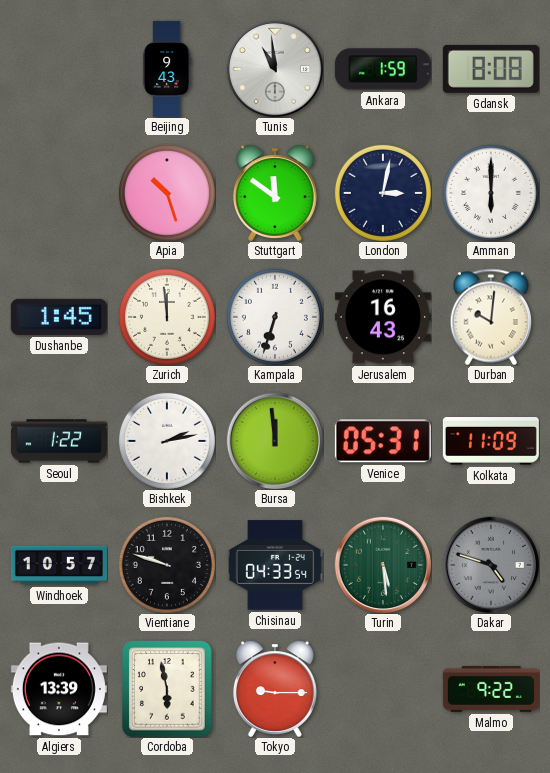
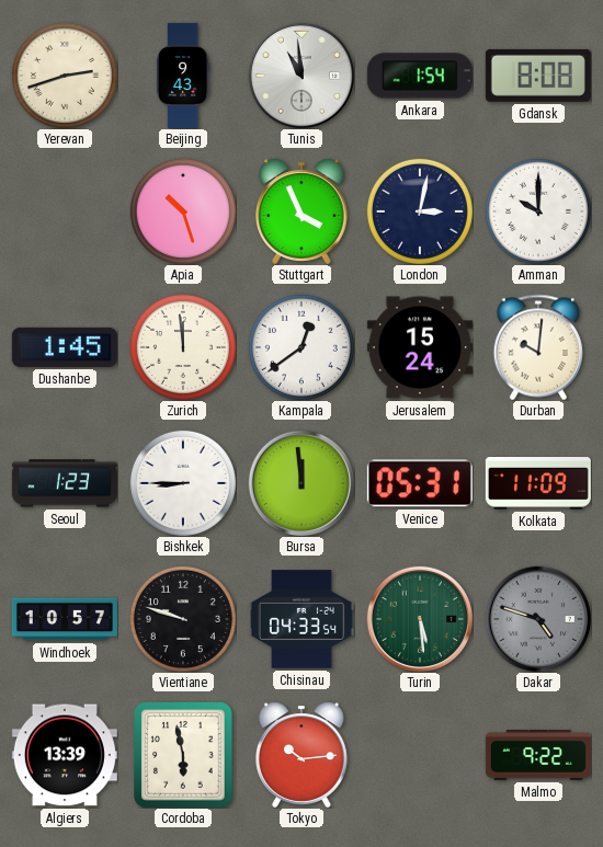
Yerevan: none -> 2:42 (65, 76)
Ankara: 1:59 -> 1:54 (420, 76)
Stuttgart: 11:51 -> 3:56 (301, 211)
Amman: 6:00 -> 10:00 (538, 211)
Kampala: 6:33 -> 12:39 (301, 347)
Jerusalem: 16:43 -> 15:24 (420, 347)
Seoul: 1:22 -> 1:23 (65, 483)
Bishkek: 2:13 -> 8:45 (183, 483)
Tokyo: 9:15 -> 10:14 (301, 755)
